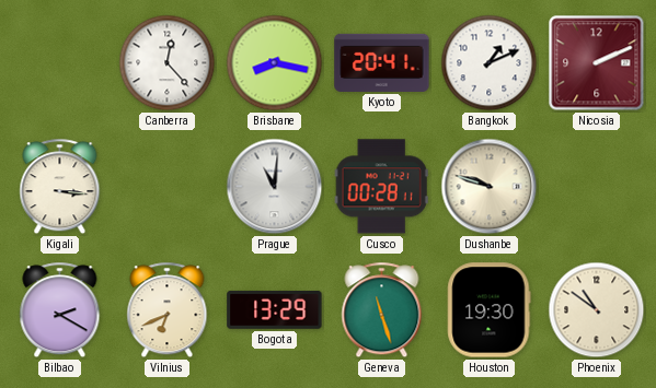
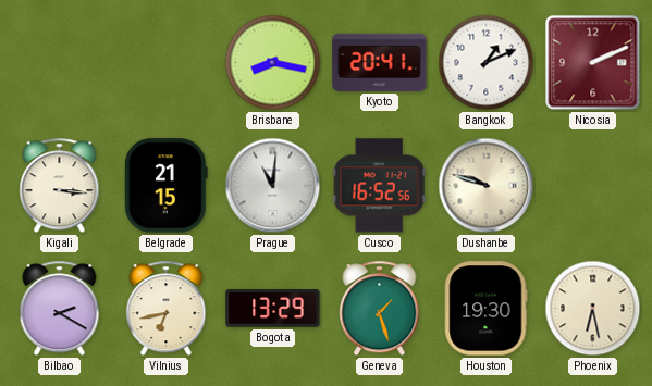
Canberra: 12:23 -> none (168, 63)
Belgrade: none -> 21:15 (167, 186)
Cusco: 00:28 -> 16:52 (379, 186)
Vilnius: 6:41 -> 6:43 (167, 309)
Geneva: 11:27 -> 1:27 (380, 309)
Phoenix: 10:51 -> 6:28 (593, 309)
